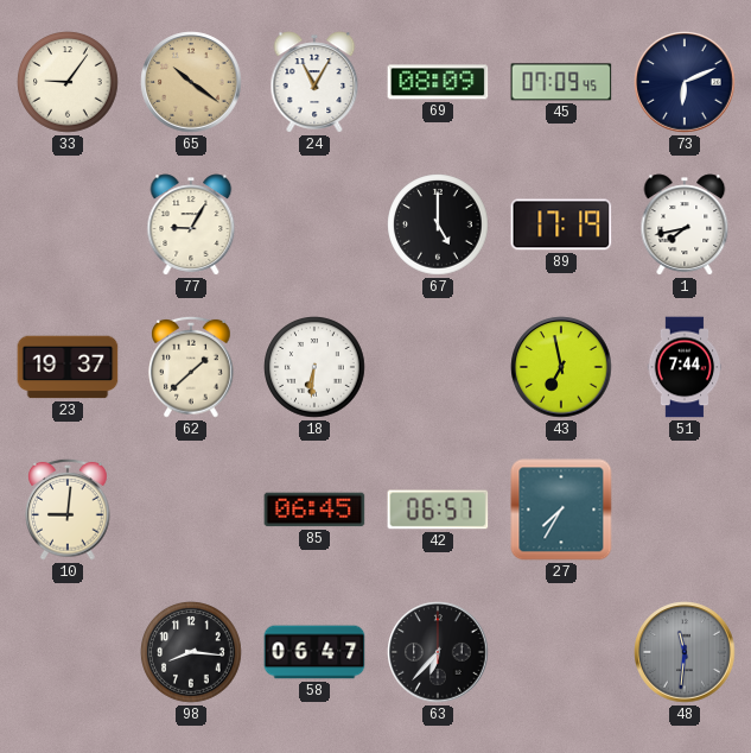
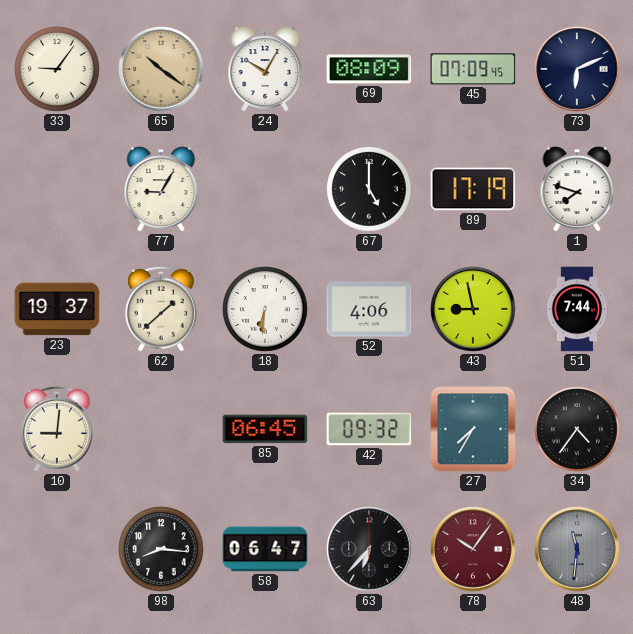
24: 11:05 -> 10:05 (265, 69)
1: 7:43 -> 7:48 (577, 189)
52: none -> 4:06 (369, 309)
43: 6:58 -> 8:58 (473, 309)
42: 06:57 -> 09:32 (369, 429)
34: none -> 4:36 (577, 429)
78: none -> 10:06 (473, 549)
